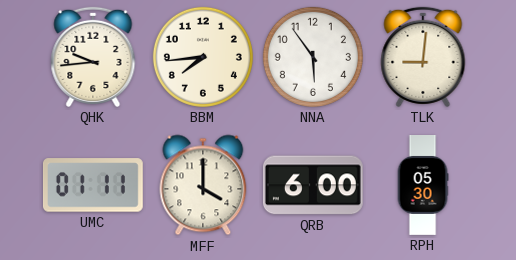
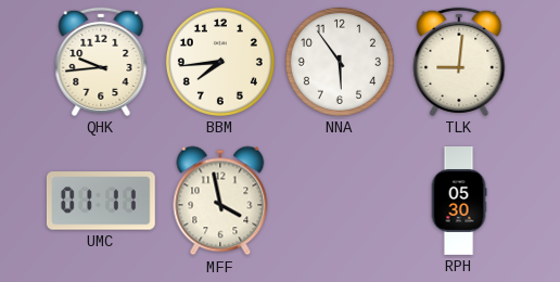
MFF: 4:00 -> 3:58 (220, 201)
QRB: 6:00 -> none (313, 185)
